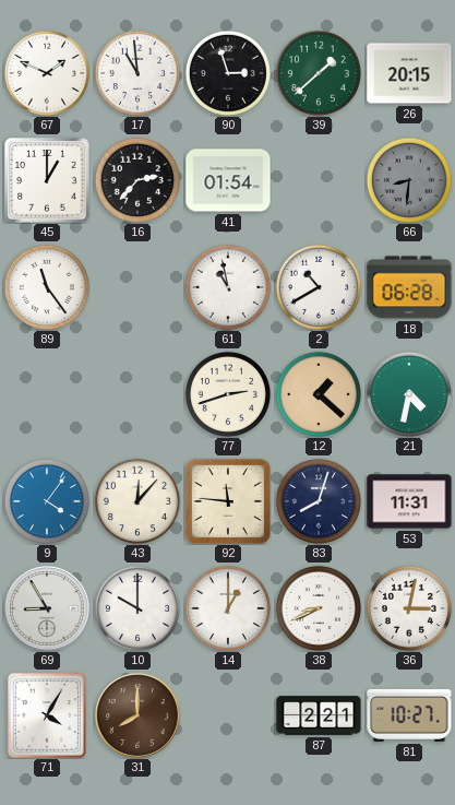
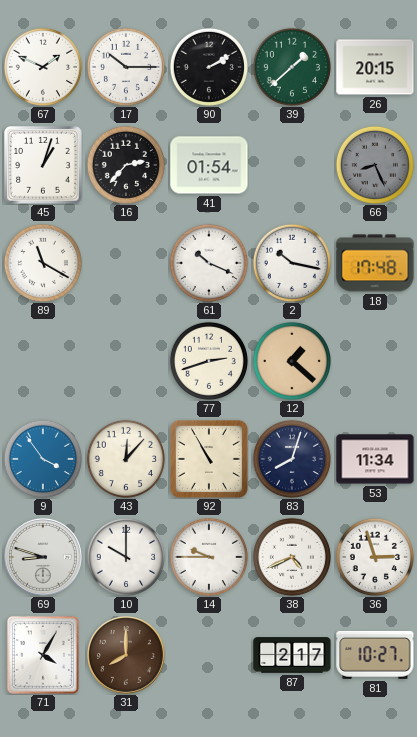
17: 10:59 -> 10:15 (126, 67)
90: 2:57 -> 2:10 (209, 67)
45: 1:00 -> 1:03 (43, 165)
66: 8:31 -> 8:26 (375, 165)
89: 11:24 -> 11:20 (43, 263)
61: 10:58 -> 10:19 (209, 263)
2: 10:40 -> 10:17 (292, 263)
18: 06:28 -> 17:48 (375, 263)
21: 4:32 -> none (409, 394)
9: 4:06 -> 3:54 (43, 459)
92: 11:46 -> 10:55 (209, 459)
53: 11:31 -> 11:34 (375, 459)
69: 8:55 -> 8:48 (44, 558)
14: 1:00 -> 9:45 (209, 557)
38: 8:41 -> 4:41 (292, 557)
36: 3:02 -> 2:57 (375, 557)
87: 2:21 -> 2:17 (292, 655)
